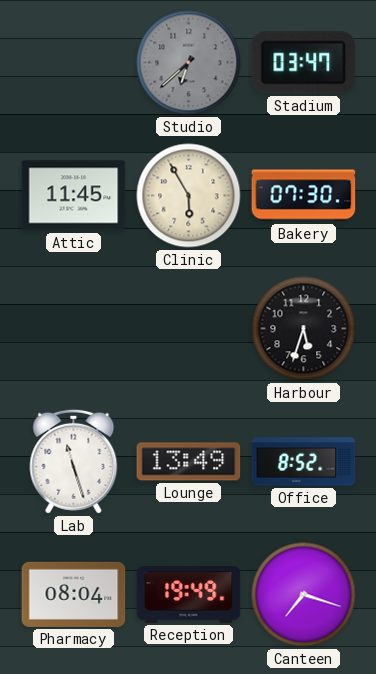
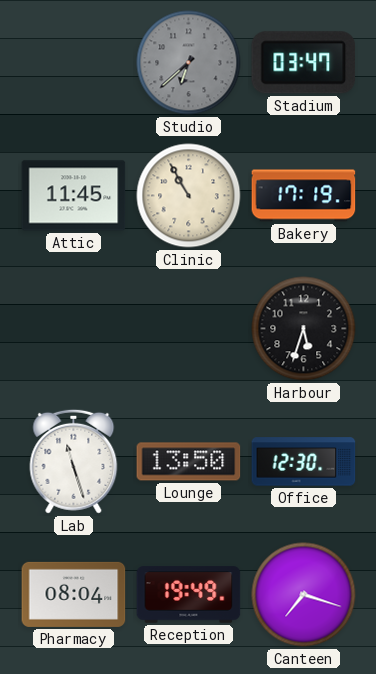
Clinic: 5:55 -> 10:55 (189, 196)
Bakery: 07:30 -> 17:19 (304, 196)
Lounge: 13:49 -> 13:50 (189, 462)
Office: 8:52 -> 12:30 (304, 462)
